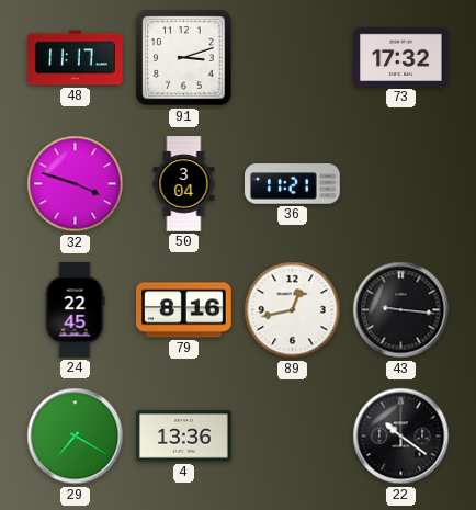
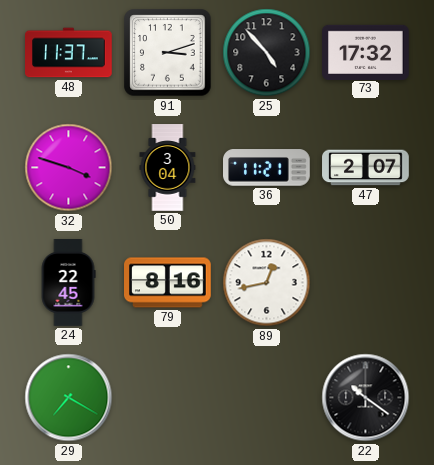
48: 11:17 -> 11:37 (69, 53)
25: none -> 4:53 (267, 53)
47: none -> 2:07 (366, 168)
43: 9:16 -> none (401, 310)
4: 13:36 -> none (184, 437)
